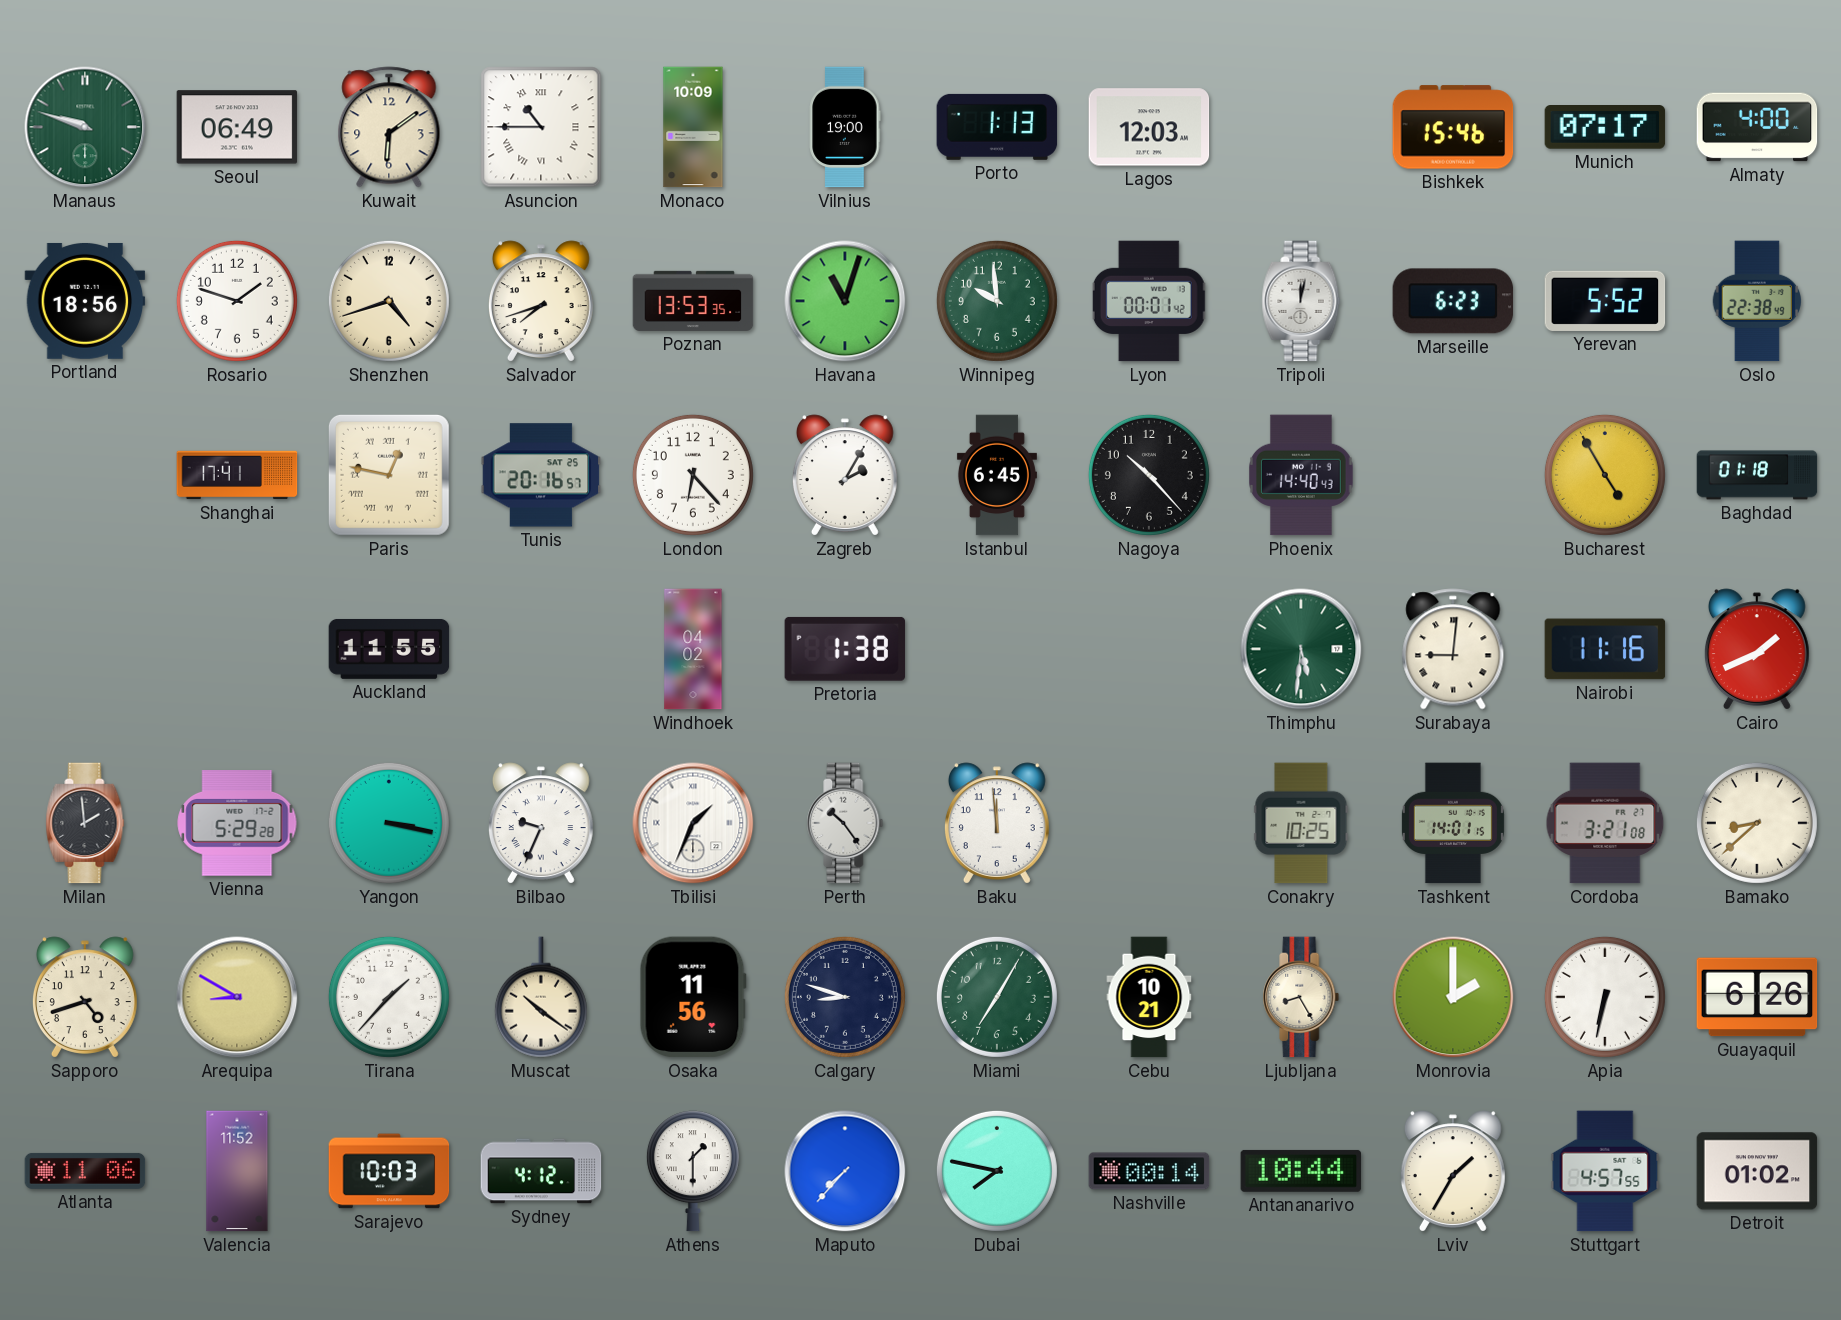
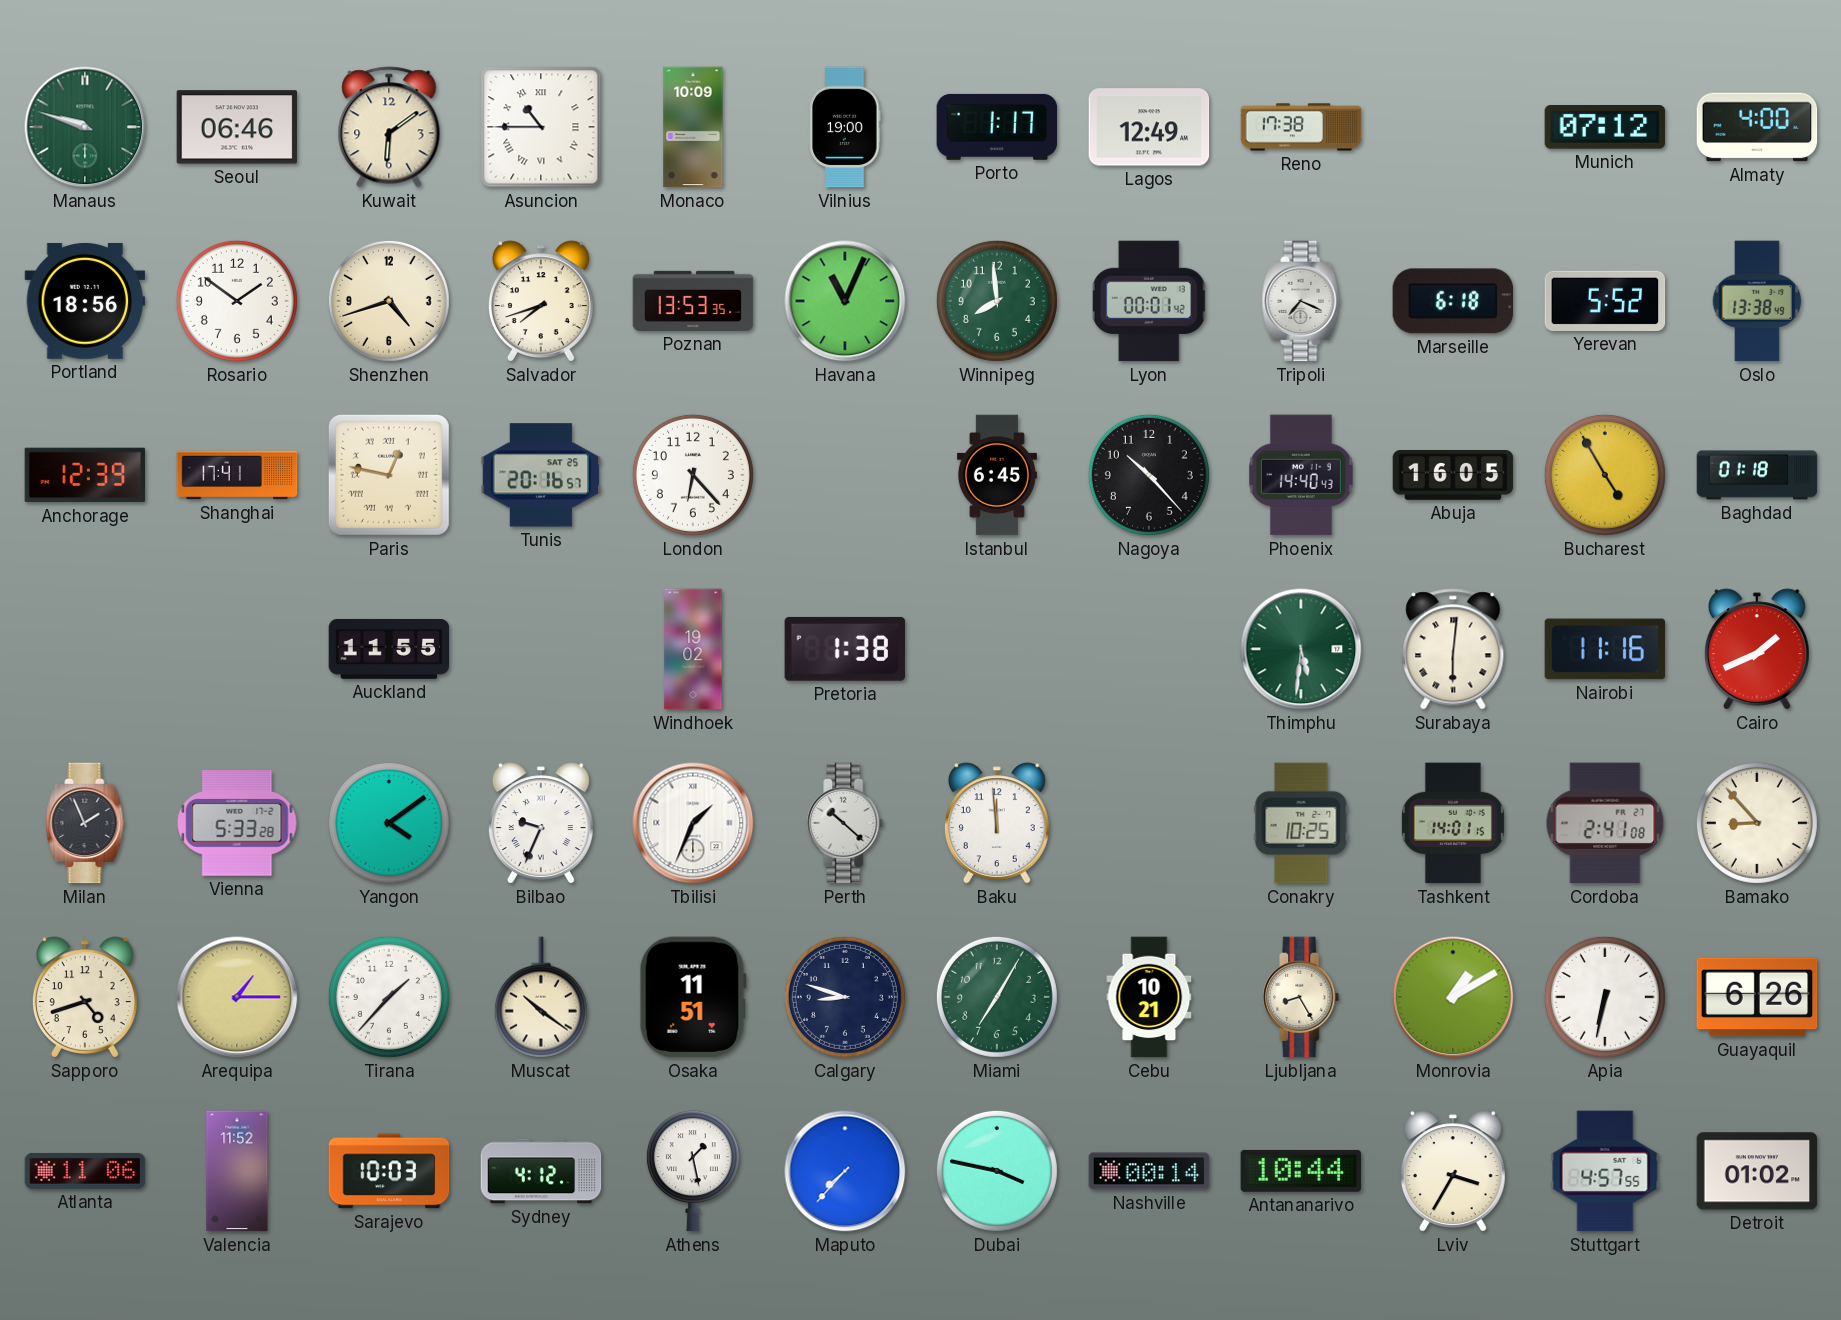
Seoul: 06:49 -> 06:46 (237, 127)
Porto: 1:13 -> 1:17 (997, 127)
Lagos: 12:03 -> 12:49 (1149, 127)
Reno: none -> 17:38 (1301, 127)
Bishkek: 15:46 -> none (1453, 127)
Munich: 07:17 -> 07:12 (1605, 127)
Rosario: 1:48 -> 1:51 (237, 301)
Havana: 11:03 -> 11:04 (845, 301)
Winnipeg: 9:59 -> 7:59 (997, 301)
Tripoli: 12:02 -> 7:19 (1301, 301)
Marseille: 6:23 -> 6:18 (1453, 301)
Oslo: 22:38 -> 13:38 (1757, 301)
Anchorage: none -> 12:39 (85, 475)
Zagreb: 2:05 -> none (845, 475)
Abuja: none -> 16:05 (1453, 476)
Windhoek: 04:02 -> 19:02 (693, 649)
Surabaya: 9:01 -> 6:01 (1453, 649)
Milan: 1:59 -> 1:56 (85, 823)
Vienna: 5:29 -> 5:33 (237, 823)
Yangon: 3:17 -> 4:09 (389, 823)
Perth: 10:24 -> 10:22 (845, 823)
Cordoba: 3:21 -> 2:41 (1605, 823)
Bamako: 8:38 -> 8:53 (1757, 823)
Arequipa: 8:50 -> 1:15 (237, 997)
Osaka: 11:56 -> 11:51 (693, 997)
Monrovia: 2:00 -> 1:10 (1453, 997)
Athens: 1:30 -> 1:28 (693, 1171)
Dubai: 7:47 -> 3:47 (997, 1171)
Lviv: 1:35 -> 3:35 (1453, 1171)
